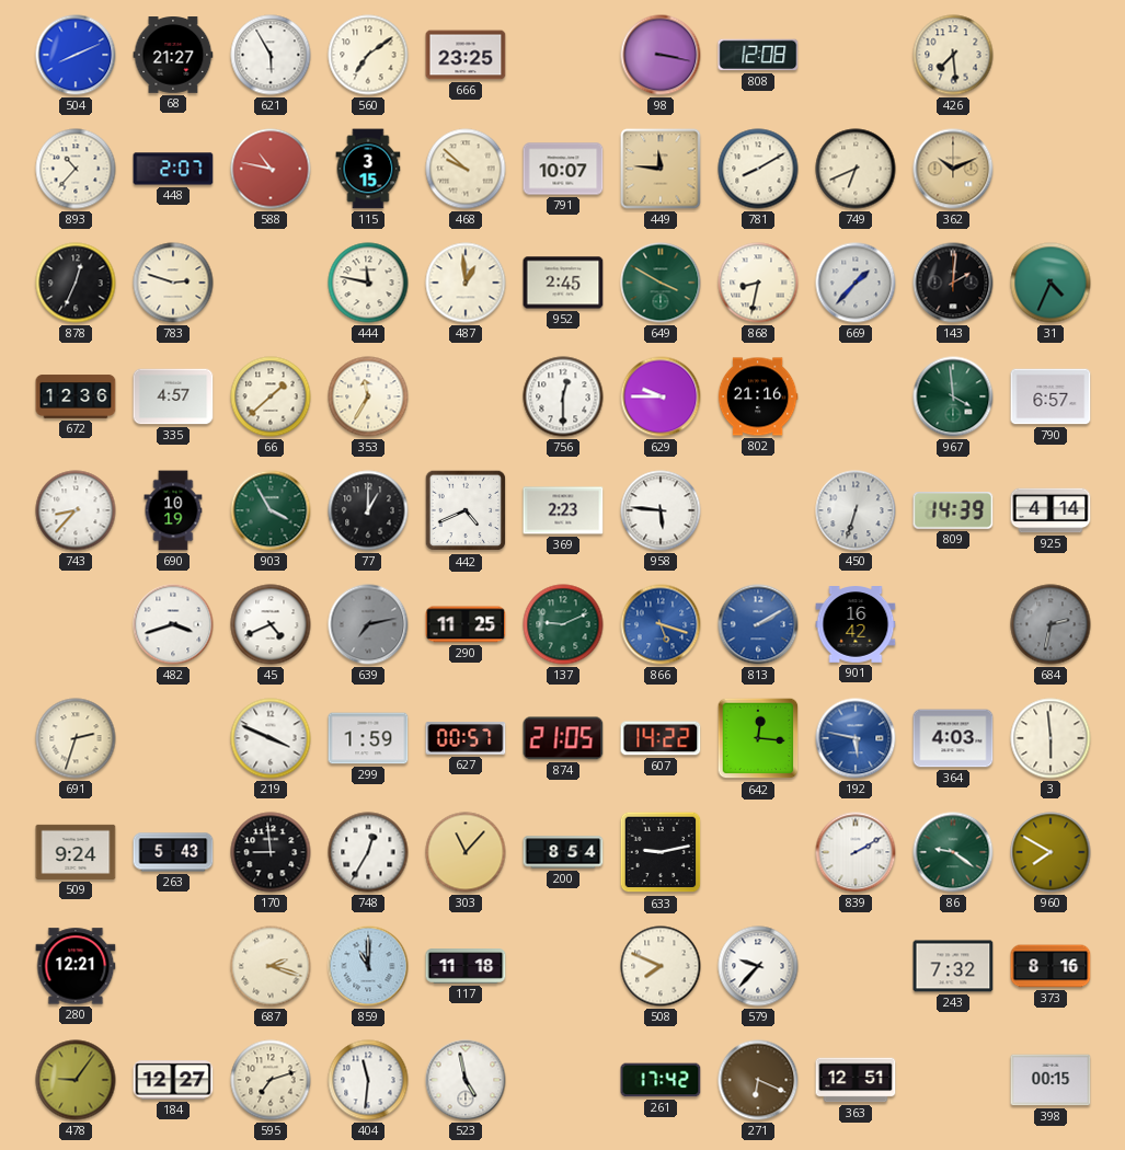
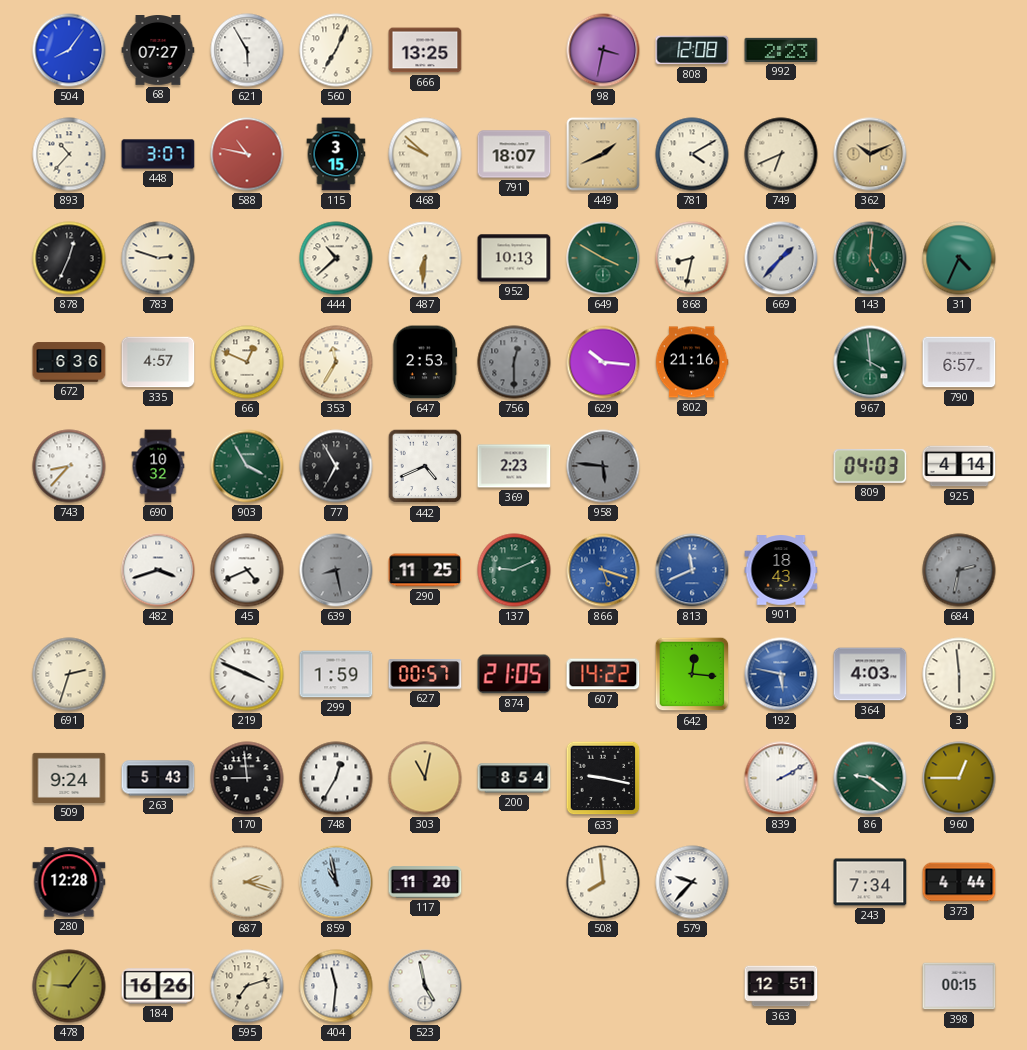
504: 8:11 -> 8:06 (69, 50)
68: 21:27 -> 07:27 (158, 51)
560: 7:09 -> 7:04 (336, 50)
666: 23:25 -> 13:25 (425, 50)
98: 3:17 -> 3:32 (603, 50)
992: none -> 2:23 (781, 50)
426: 7:29 -> none (953, 55)
448: 2:07 -> 3:07 (158, 154)
791: 10:07 -> 18:07 (514, 154)
449: 11:46 -> 1:41 (603, 154)
781: 8:10 -> 4:10 (692, 154)
444: 11:47 -> 10:38 (336, 258)
487: 12:59 -> 6:31 (425, 258)
952: 2:45 -> 10:13 (514, 258)
143: 2:01 -> 5:01 (870, 258)
143 dial: black -> green (870, 258)
672: 12:36 -> 6:36 (69, 362)
66: 1:38 -> 12:49 (247, 362)
647: none -> 2:53 (425, 362)
756 dial: white -> grey (514, 362)
629: 9:45 -> 10:16 (603, 362)
690: 10:19 -> 10:32 (158, 466)
77: 1:00 -> 6:55 (336, 466)
958 dial: white -> grey (603, 466)
450: 6:33 -> none (856, 510)
809: 14:39 -> 04:03 (870, 466)
639: 7:13 -> 8:28 (336, 570)
813: 2:10 -> 11:41 (692, 570)
901: 16:42 -> 18:43 (781, 570)
303: 11:07 -> 11:02 (425, 778)
633: 9:13 -> 9:17 (603, 778)
960: 7:50 -> 12:45 (959, 778)
280: 12:21 -> 12:28 (69, 882)
859: 11:00 -> 10:58 (336, 882)
117: 11:18 -> 11:20 (425, 882)
508: 7:49 -> 7:59 (603, 882)
243: 7:32 -> 7:34 (870, 882)
373: 8:16 -> 4:44 (959, 882)
184: 12:27 -> 16:26 (158, 986)
261: 17:42 -> none (661, 1080)
271: 6:19 -> none (758, 1080)
